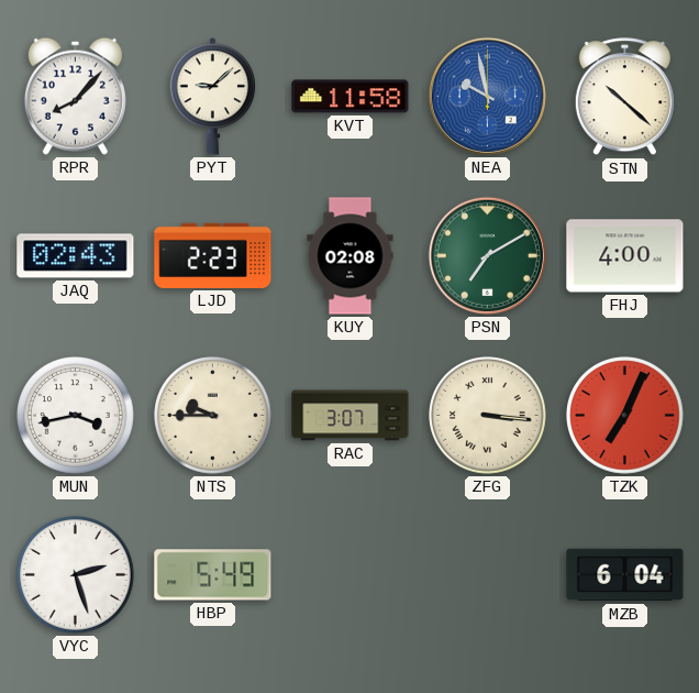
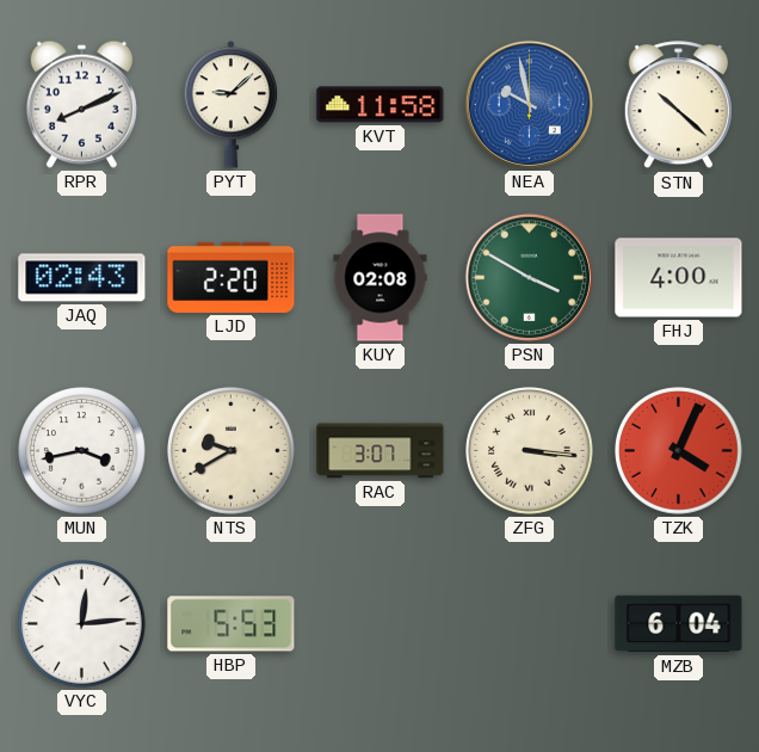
RPR: 8:07 -> 8:11 (81, 104)
LJD: 2:23 -> 2:20 (232, 277)
PSN: 7:10 -> 3:50 (529, 277)
NTS: 9:45 -> 9:40 (232, 451)
TZK: 7:04 -> 4:04 (679, 451)
VYC: 2:27 -> 12:14 (82, 624)
HBP: 5:49 -> 5:53 (232, 624)
